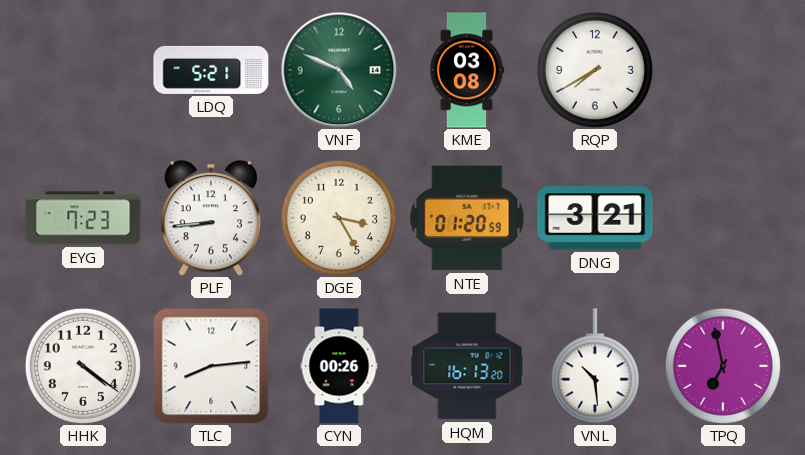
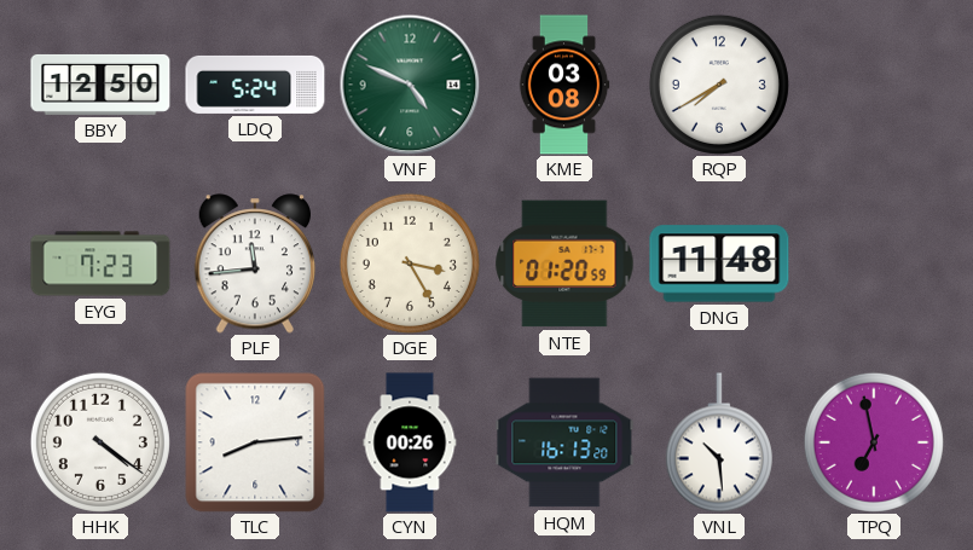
BBY: none -> 12:50 (100, 85)
LDQ: 5:21 -> 5:24 (255, 85)
PLF: 8:44 -> 11:44 (255, 264)
DNG: 3:21 -> 11:48 (719, 264)
